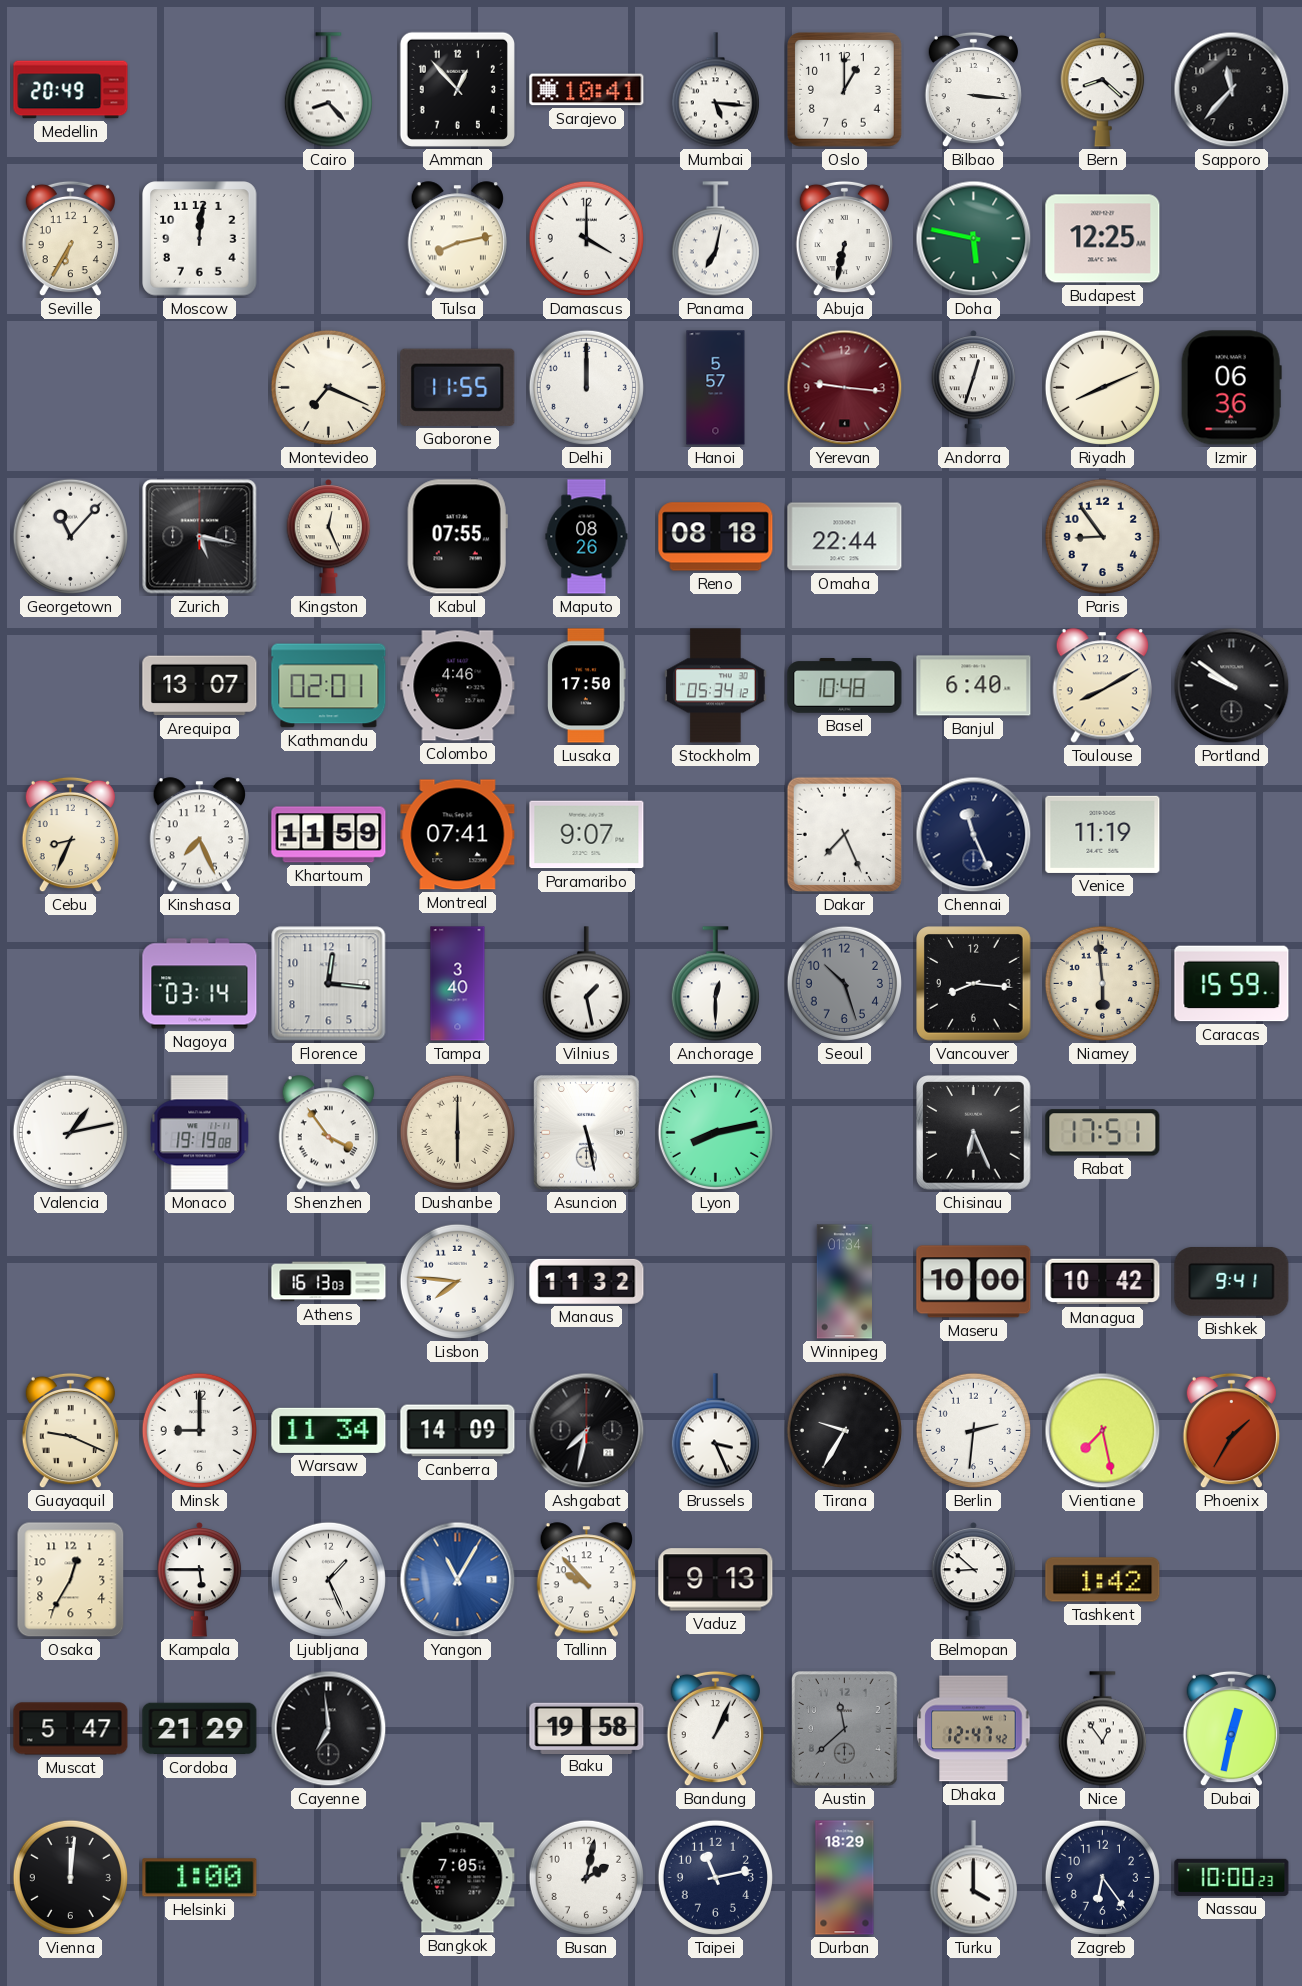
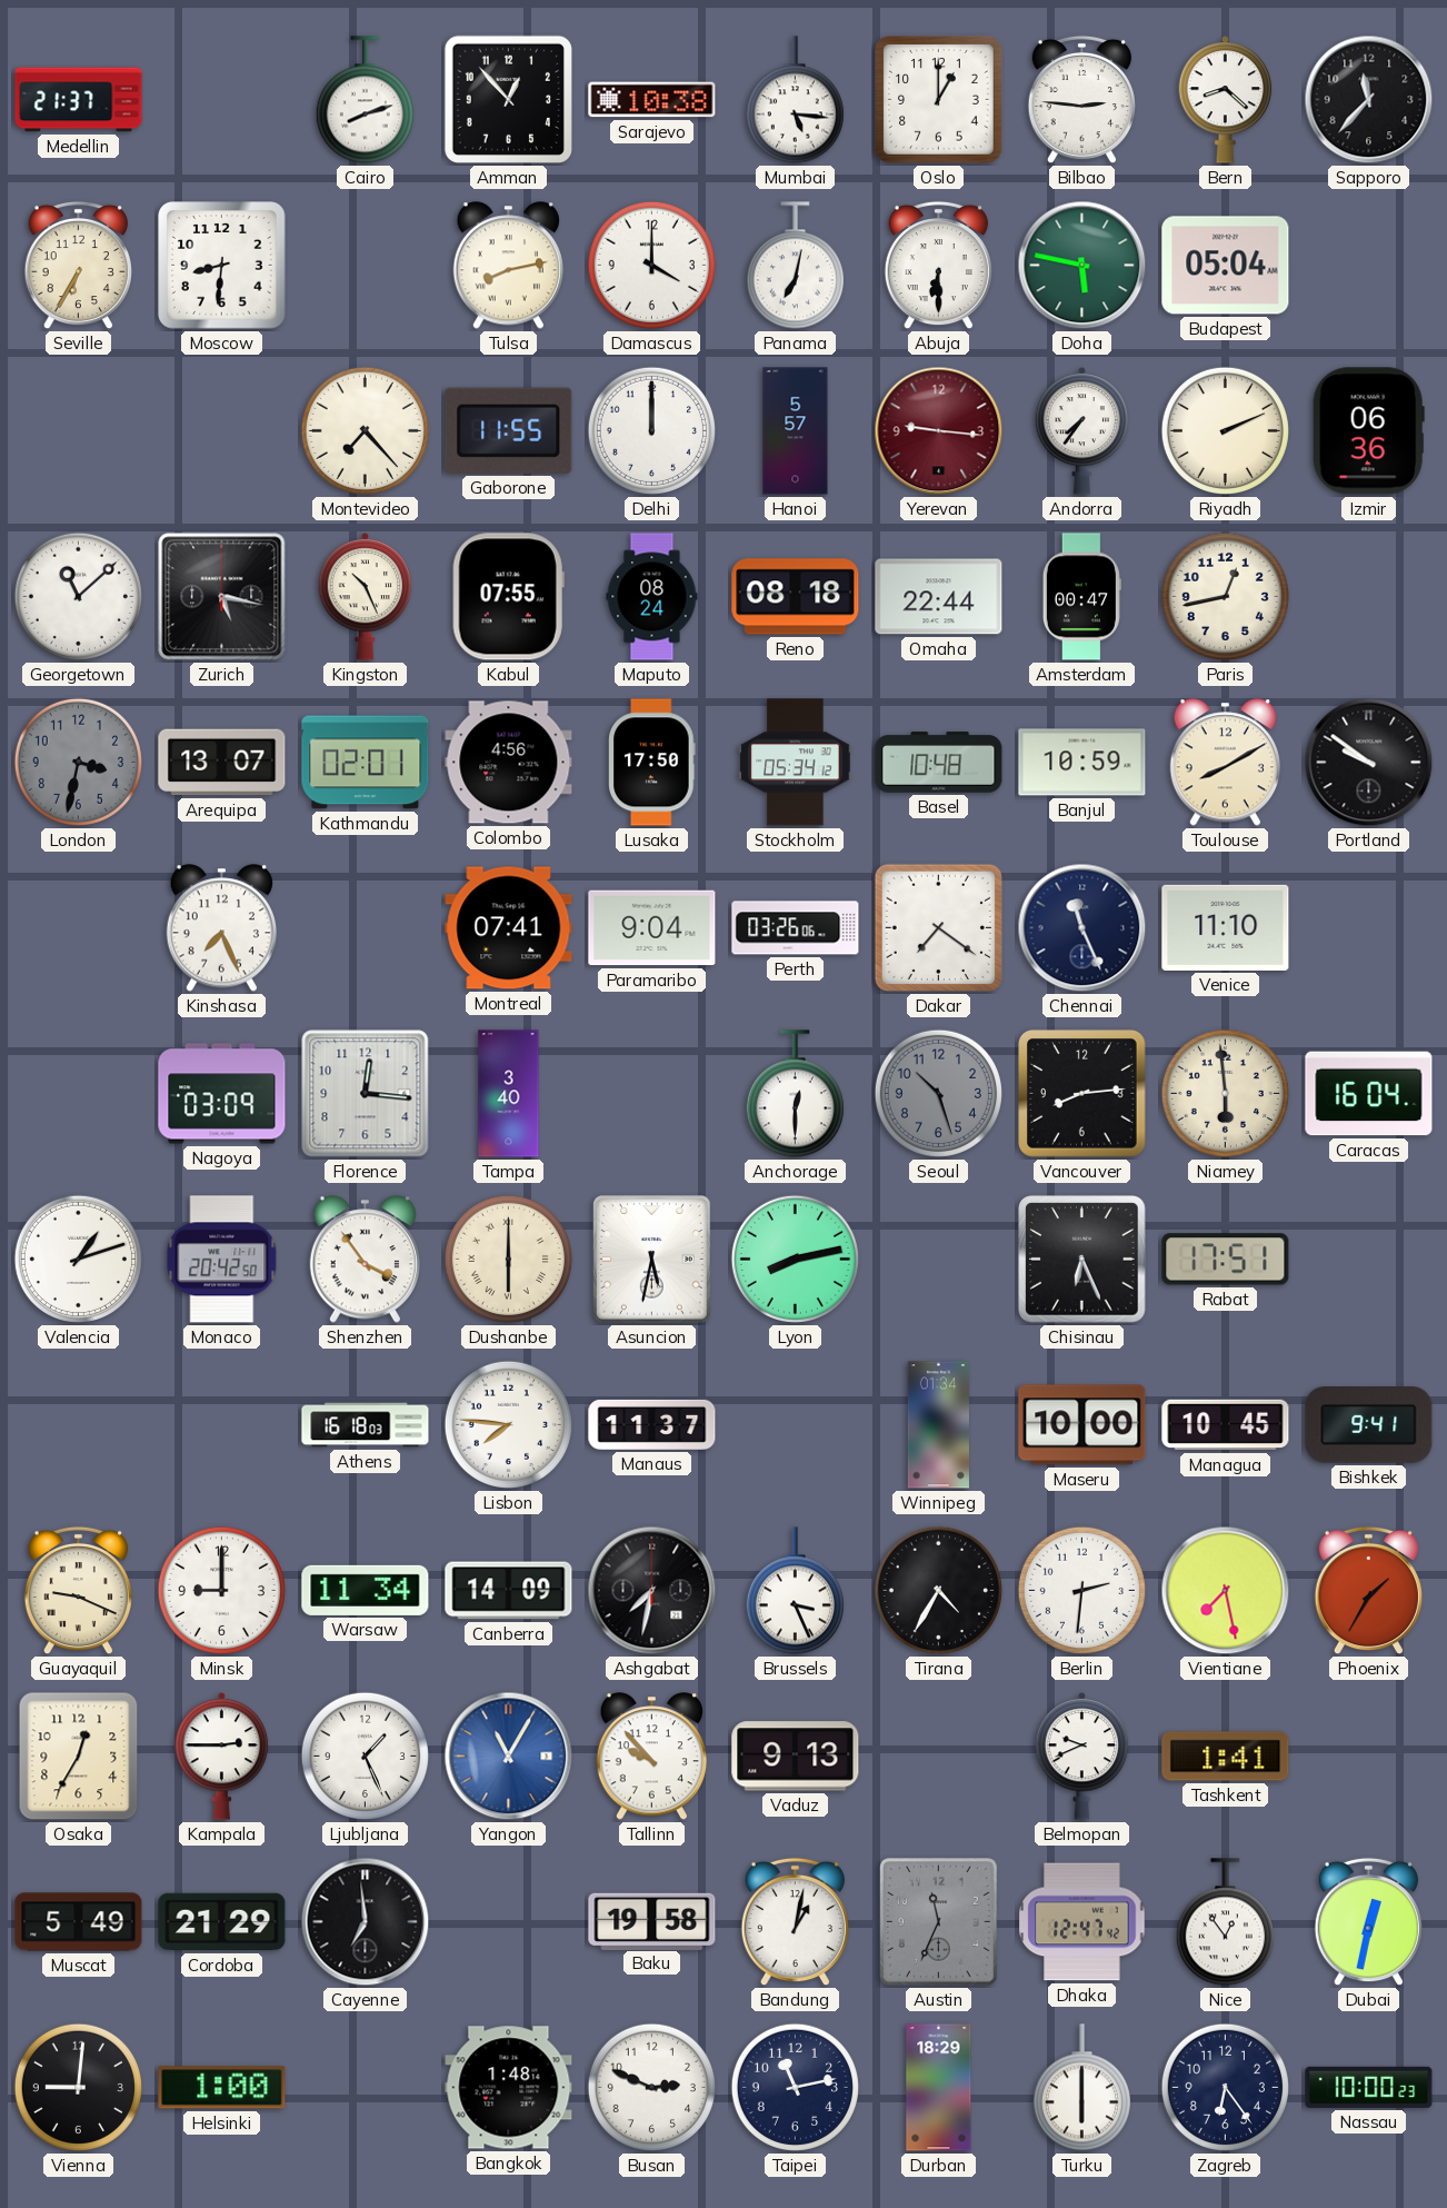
Medellin: 20:49 -> 21:37 (79, 100)
Cairo: 8:23 -> 8:12 (365, 100)
Sarajevo: 10:41 -> 10:38 (652, 100)
Bilbao: 3:16 -> 2:46 (1081, 100)
Moscow: 12:01 -> 8:31 (222, 266)
Abuja: 6:32 -> 6:30 (938, 266)
Budapest: 12:25 -> 05:04 (1226, 266)
Montevideo: 7:19 -> 7:23 (365, 430)
Andorra: 12:33 -> 7:36 (1082, 431)
Riyadh: 8:11 -> 2:11 (1225, 430)
Georgetown: 11:07 -> 11:08 (78, 596)
Kingston: 12:26 -> 10:26 (366, 597)
Maputo: 08:26 -> 08:24 (652, 597)
Amsterdam: none -> 00:47 (1081, 597)
Paris: 8:54 -> 12:43 (1225, 596)
London: none -> 3:32 (78, 762)
Colombo: 4:46 -> 4:56 (509, 763)
Banjul: 6:40 -> 10:59 (1082, 763)
Cebu: 8:34 -> none (70, 835)
Khartoum: 11:59 -> none (329, 835)
Paramaribo: 9:07 -> 9:04 (652, 928)
Perth: none -> 03:26 (796, 928)
Dakar: 7:26 -> 7:21 (938, 927)
Venice: 11:19 -> 11:10 (1226, 927)
Nagoya: 03:14 -> 03:09 (222, 1094)
Vilnius: 1:28 -> none (586, 984)
Vancouver: 8:16 -> 8:14 (1082, 1094)
Caracas: 15:59 -> 16:04 (1369, 1094)
Valencia: 1:13 -> 1:12 (78, 1259)
Monaco: 19:19 -> 20:42 (222, 1260)
Asuncion: 5:28 -> 5:32 (652, 1260)
Athens: 16:13 -> 16:18 (366, 1425)
Manaus: 11:32 -> 11:37 (652, 1424)
Managua: 10:42 -> 10:45 (1226, 1425)
Tirana: 9:35 -> 4:35 (938, 1590)
Kampala: 5:45 -> 2:45 (222, 1757)
Belmopan: 8:52 -> 9:41 (1082, 1757)
Tashkent: 1:42 -> 1:41 (1226, 1757)
Muscat: 5:47 -> 5:49 (79, 1922)
Bandung: 1:04 -> 1:02 (795, 1922)
Austin: 11:38 -> 11:34 (939, 1922)
Vienna: 12:01 -> 9:01 (78, 2087)
Bangkok: 7:05 -> 1:48 (509, 2088)
Busan: 2:02 -> 2:49 (651, 2087)
Turku: 4:00 -> 6:00 (1081, 2088)
